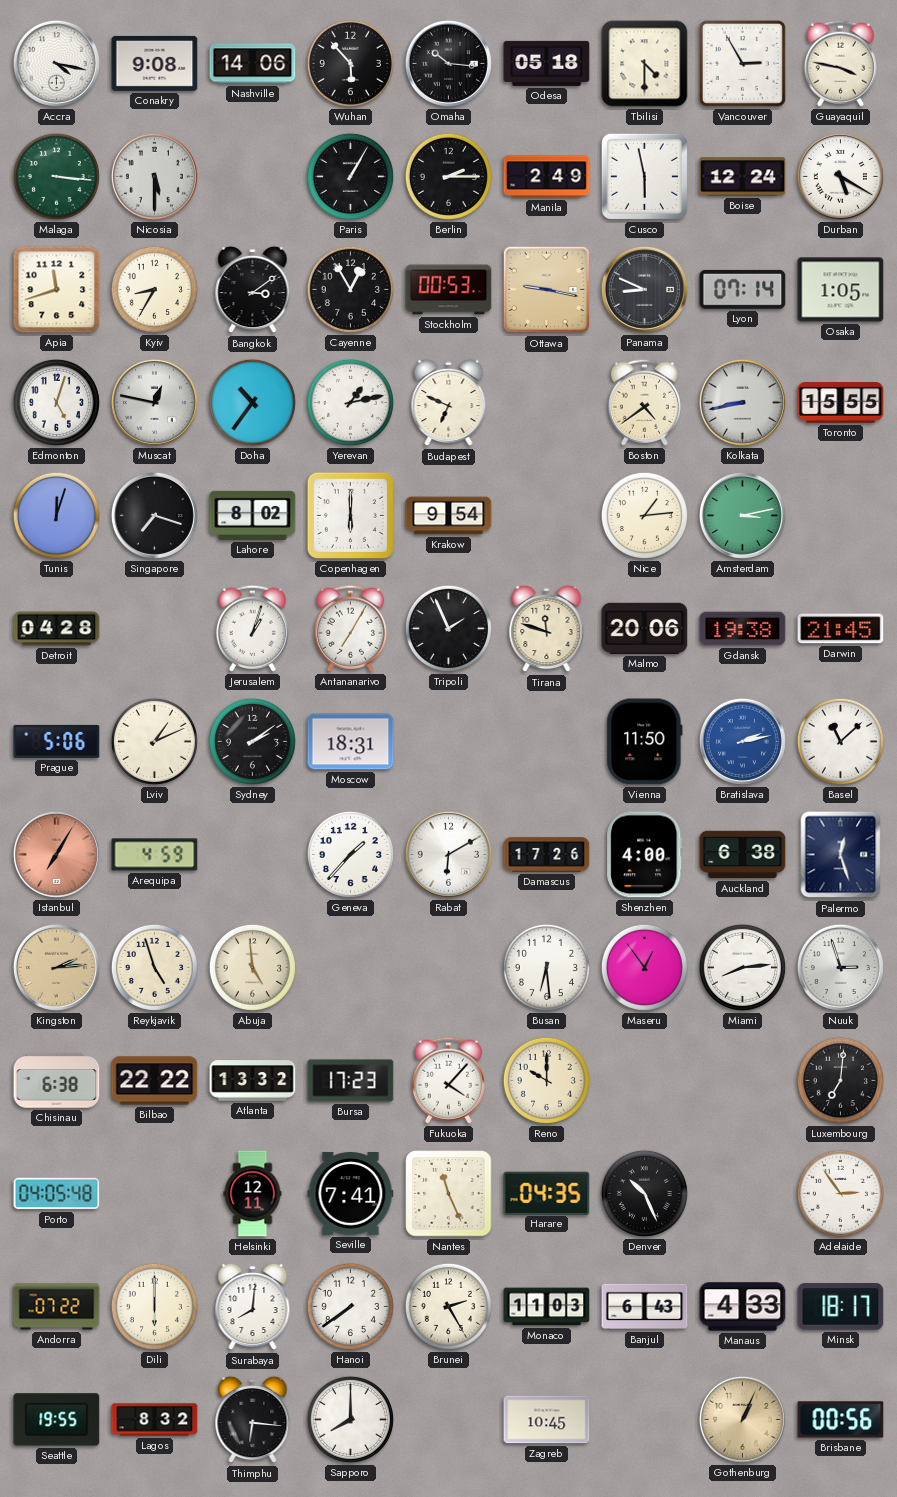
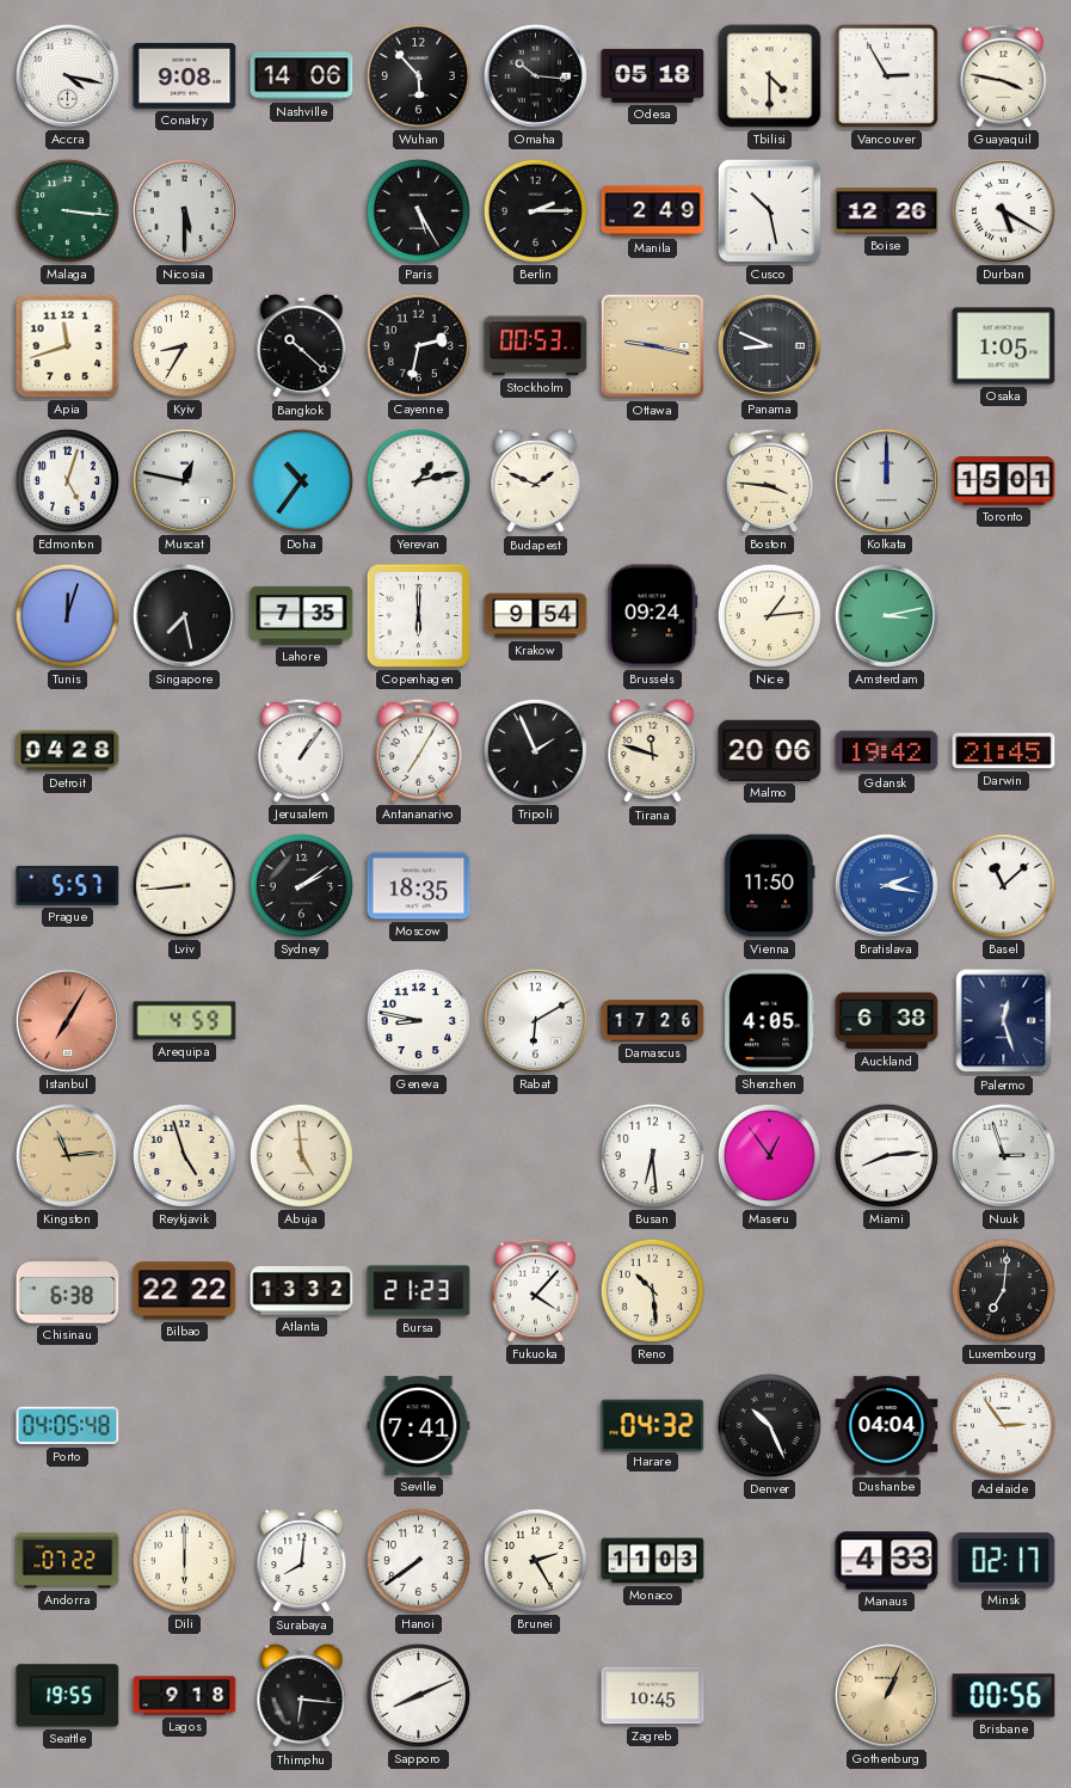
Paris: 1:05 -> 5:25 (418, 210)
Cusco: 5:58 -> 10:28 (769, 210)
Boise: 12:24 -> 12:26 (887, 211)
Bangkok: 3:09 -> 10:22 (302, 346)
Cayenne: 12:55 -> 2:32 (418, 345)
Lyon: 07:14 -> none (743, 289)
Budapest: 6:49 -> 1:49 (536, 481)
Boston: 4:39 -> 3:46 (769, 480)
Kolkata: 8:43 -> 12:00 (886, 480)
Toronto: 15:55 -> 15:01 (1004, 481)
Singapore: 7:18 -> 7:28 (184, 615)
Lahore: 8:02 -> 7:35 (302, 615)
Brussels: none -> 09:24 (653, 616)
Jerusalem: 1:03 -> 1:06 (301, 750)
Gdansk: 19:38 -> 19:42 (887, 751)
Prague: 5:06 -> 5:57 (68, 885)
Lviv: 1:11 -> 8:44 (184, 885)
Moscow: 18:31 -> 18:35 (419, 886)
Bratislava: 2:13 -> 2:17 (886, 885)
Geneva: 1:37 -> 8:47 (418, 1020)
Shenzhen: 4:00 -> 4:05 (770, 1021)
Kingston: 2:14 -> 11:14 (67, 1155)
Bursa: 17:23 -> 21:23 (419, 1291)
Reno: 10:00 -> 10:29 (652, 1290)
Helsinki: 12:11 -> none (253, 1194)
Nantes: 11:26 -> none (449, 1194)
Harare: 04:35 -> 04:32 (653, 1425)
Dushanbe: none -> 04:04 (887, 1426)
Banjul: 6:43 -> none (645, 1307)
Minsk: 18:17 -> 02:17 (1004, 1561)
Lagos: 8:32 -> 9:18 (185, 1696)
Sapporo: 8:00 -> 8:11 (418, 1695)
